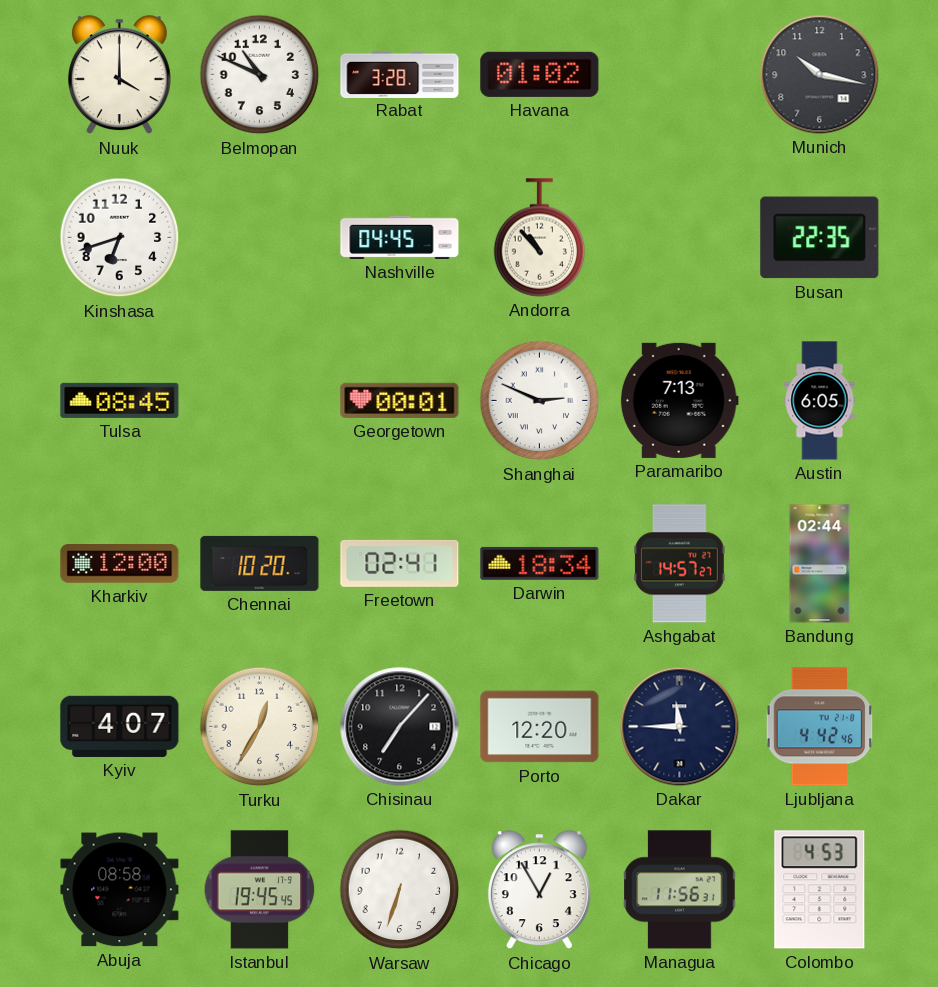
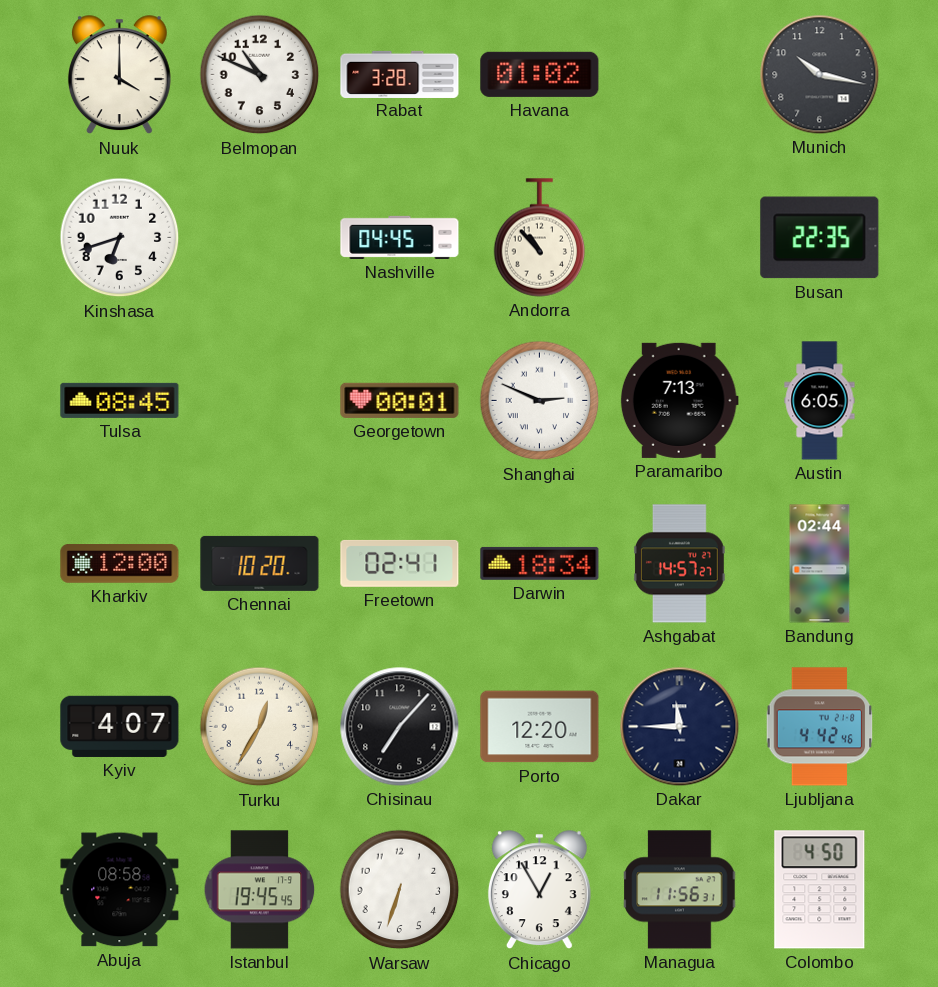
Colombo: 4:53 -> 4:50 (820, 890)
